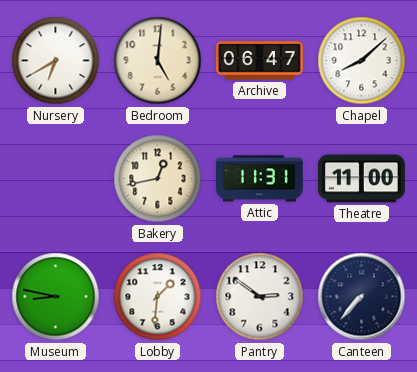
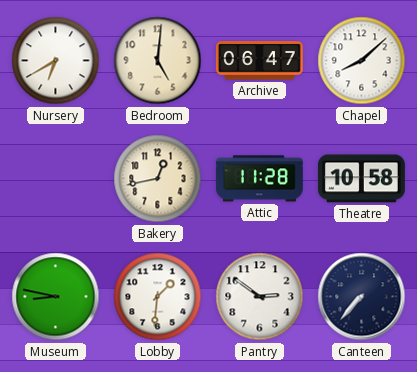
Attic: 11:31 -> 11:28 (259, 179)
Theatre: 11:00 -> 10:58 (361, 179)
